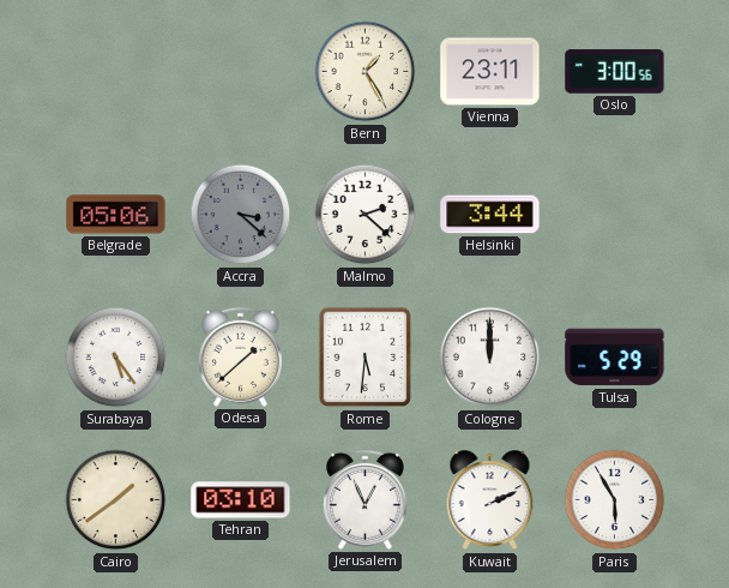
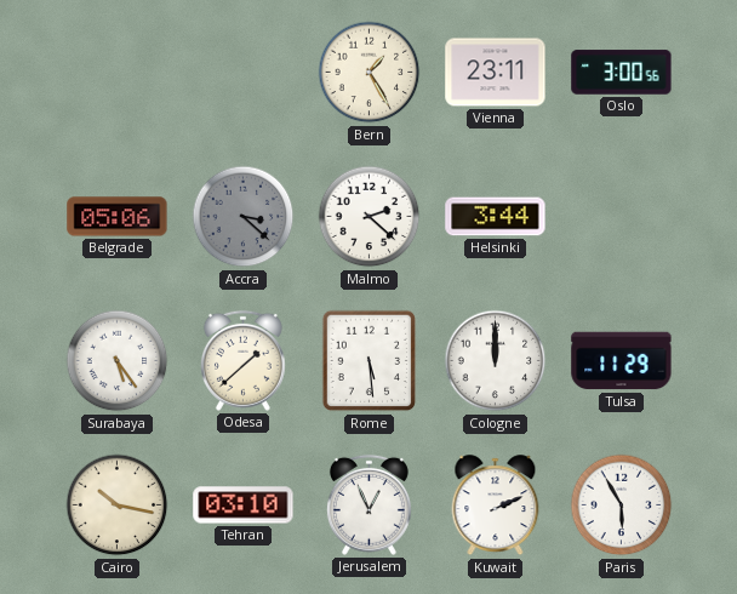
Rome: 5:31 -> 5:29 (370, 361)
Tulsa: 5:29 -> 11:29 (622, 361)
Cairo: 1:39 -> 10:17 (118, 506)
